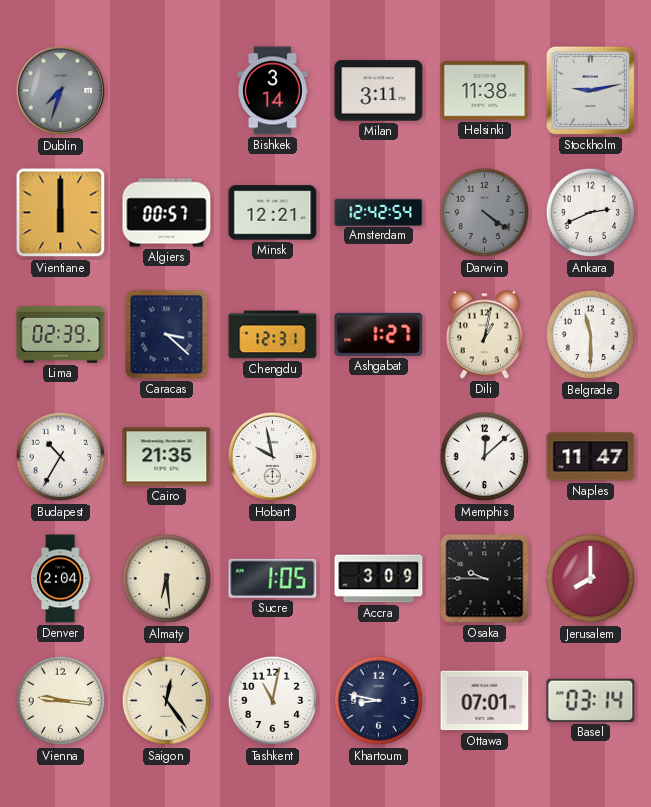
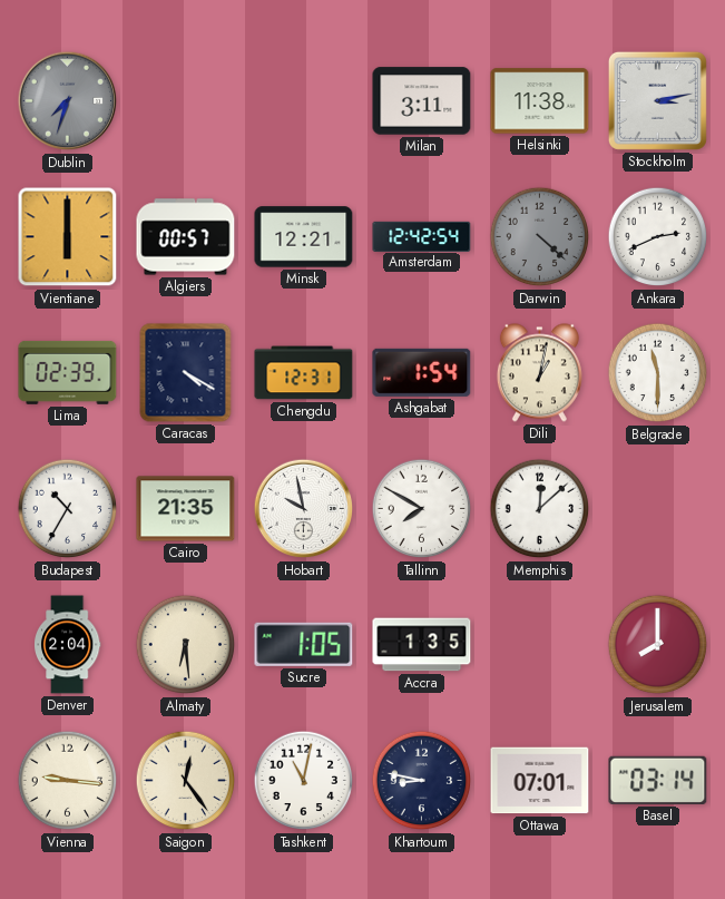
Bishkek: 3:14 -> none (273, 91)
Stockholm: 9:13 -> 3:13 (657, 100)
Darwin: 4:21 -> 4:22 (540, 237)
Caracas: 3:22 -> 4:20 (186, 373)
Ashgabat: 1:27 -> 1:54 (422, 372)
Tallinn: none -> 7:50 (422, 509)
Naples: 11:47 -> none (591, 457)
Accra: 3:09 -> 1:35 (422, 645)
Osaka: 9:45 -> none (485, 579)
